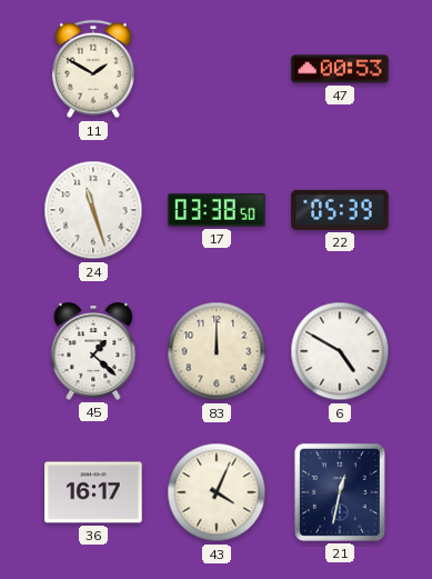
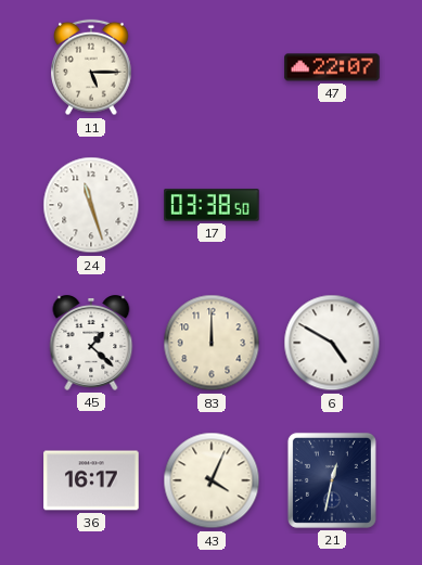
11: 1:50 -> 5:15 (91, 67)
47: 00:53 -> 22:07 (332, 67)
22: 05:39 -> none (340, 210)
